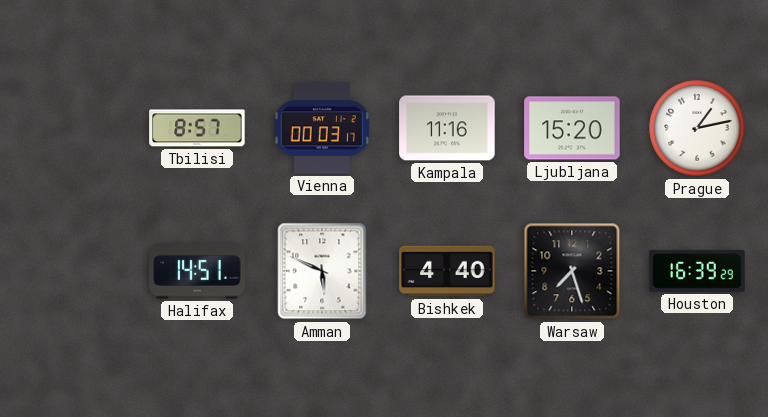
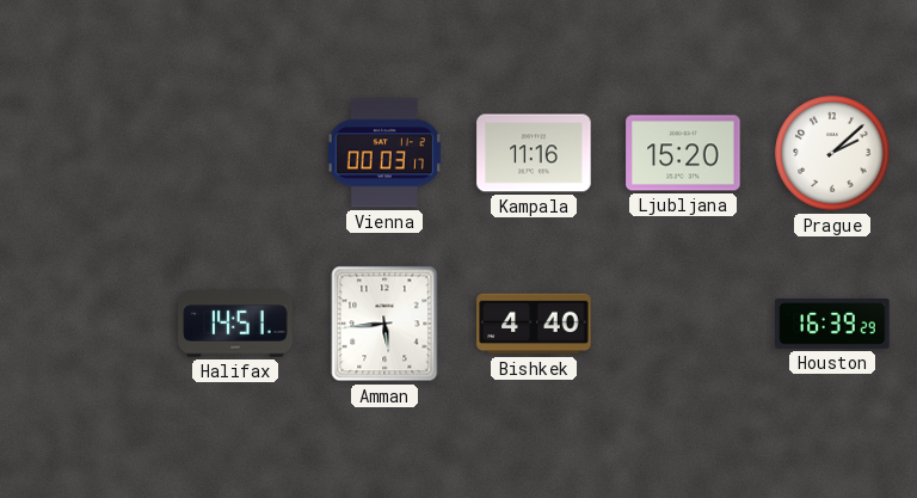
Tbilisi: 8:57 -> none (197, 128)
Prague: 1:13 -> 2:08 (832, 153)
Amman: 5:49 -> 5:44 (384, 324)
Warsaw: 7:27 -> none (572, 271)
